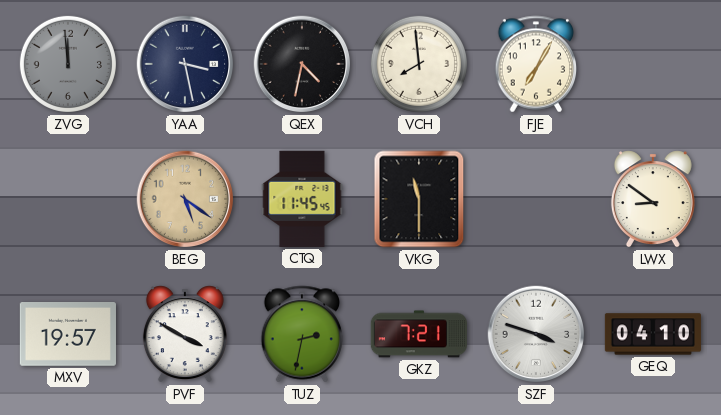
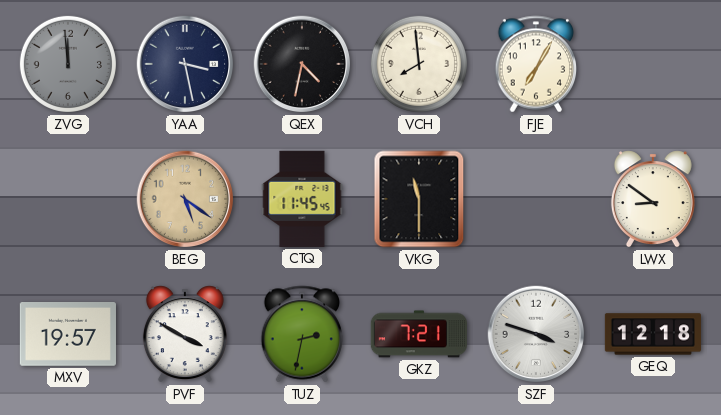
GEQ: 04:10 -> 12:18 (652, 334)
